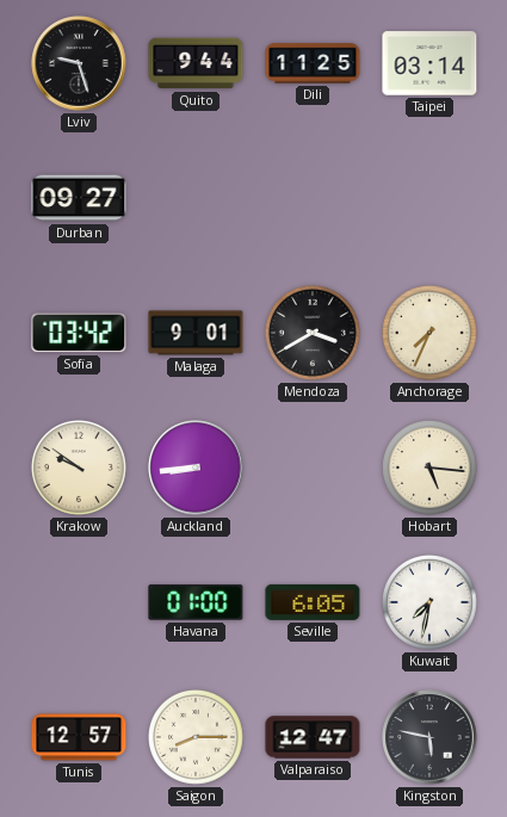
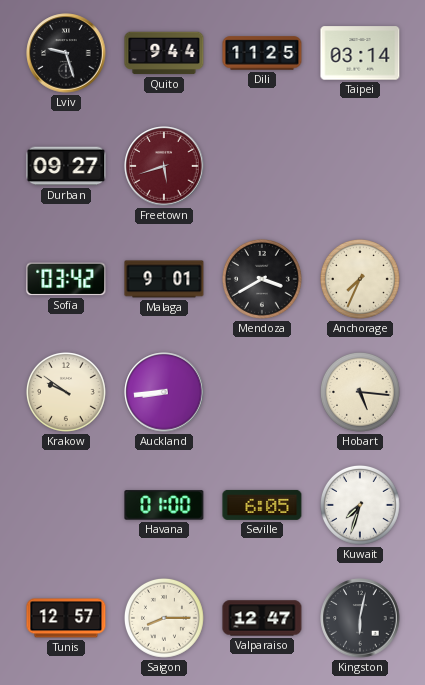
Freetown: none -> 5:42 (164, 166)
Kuwait: 7:32 -> 7:33 (360, 505)
Kingston: 5:47 -> 6:02 (360, 618)
